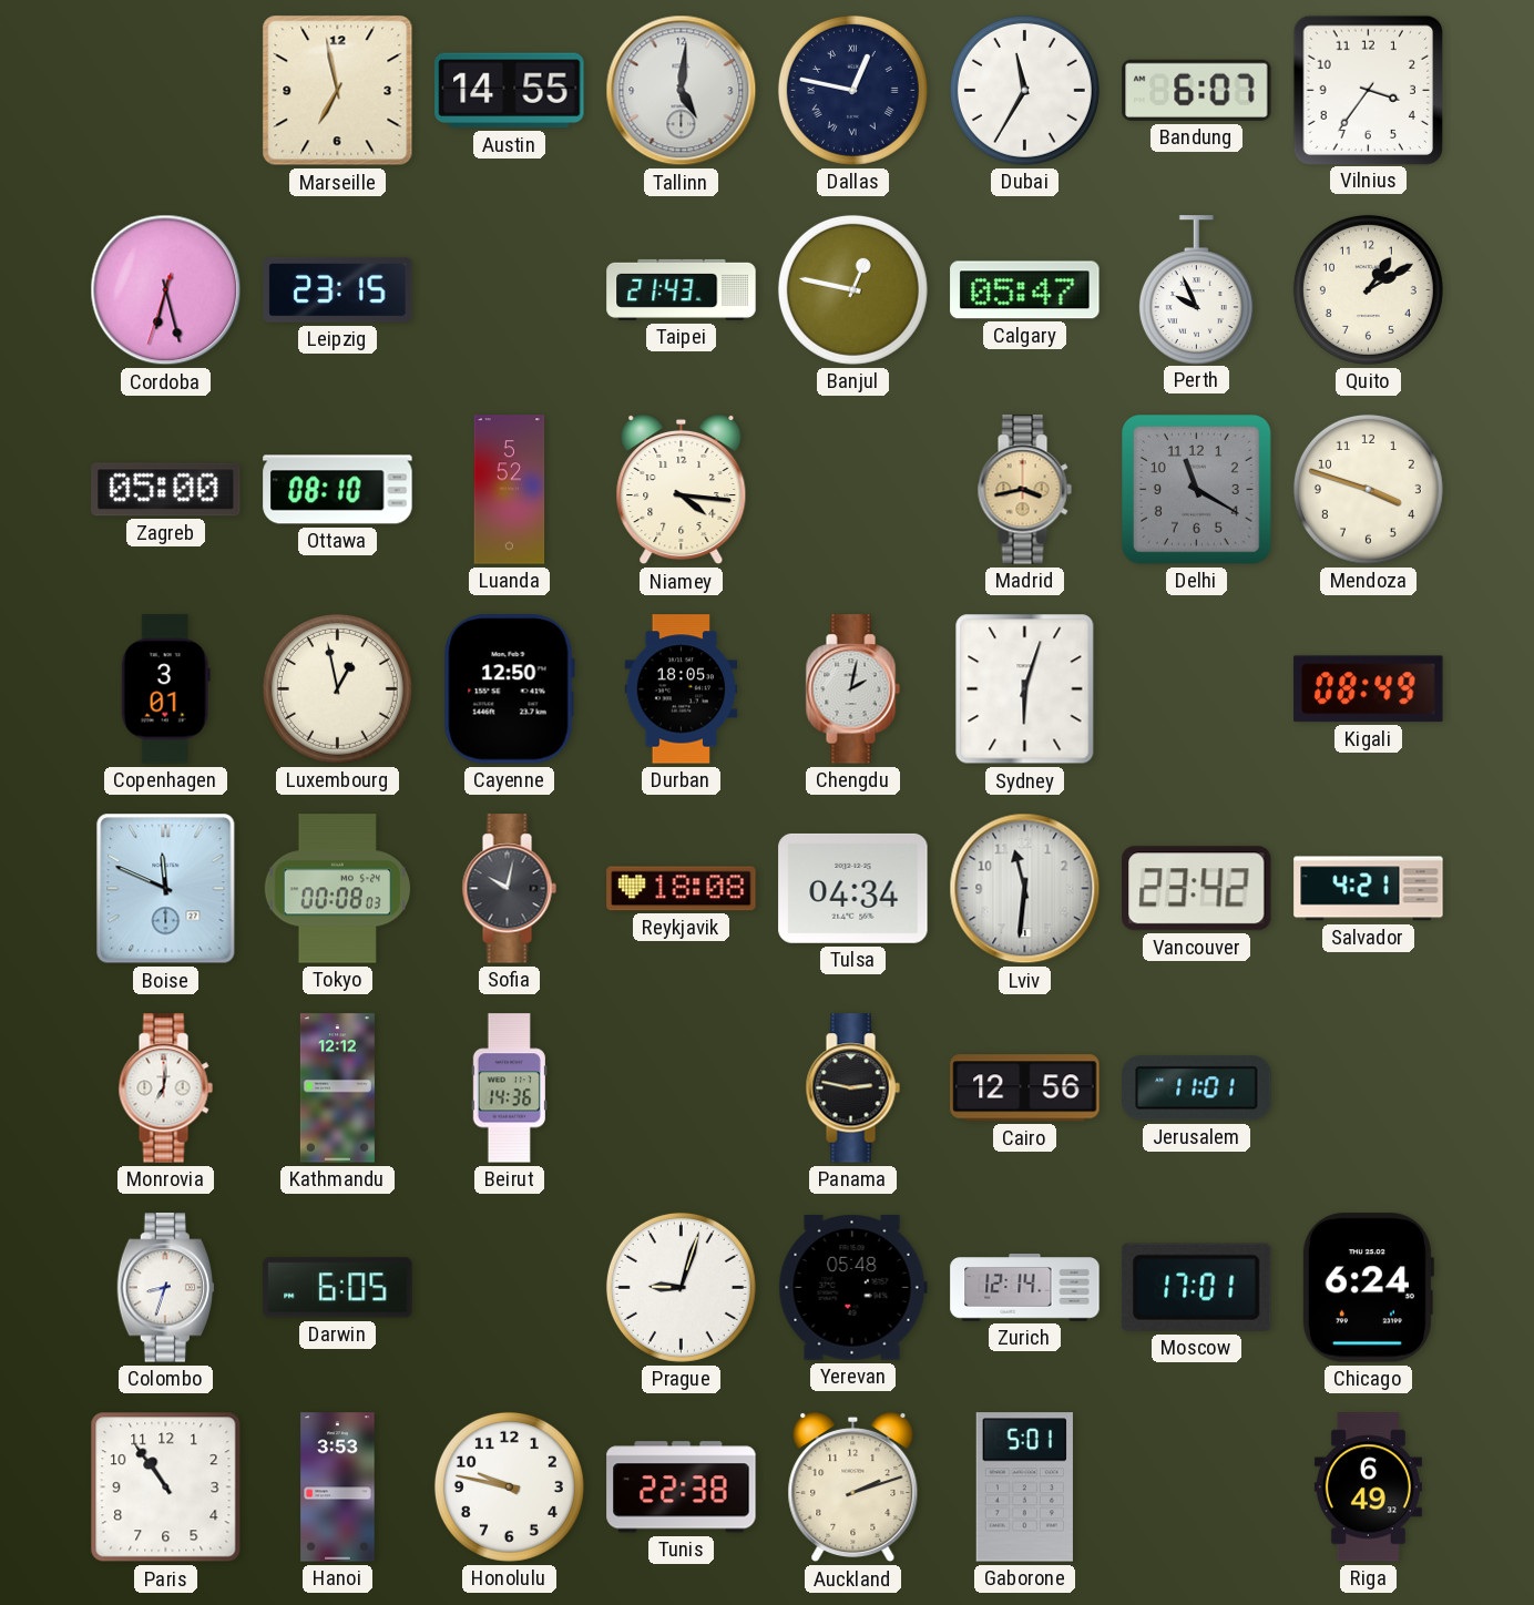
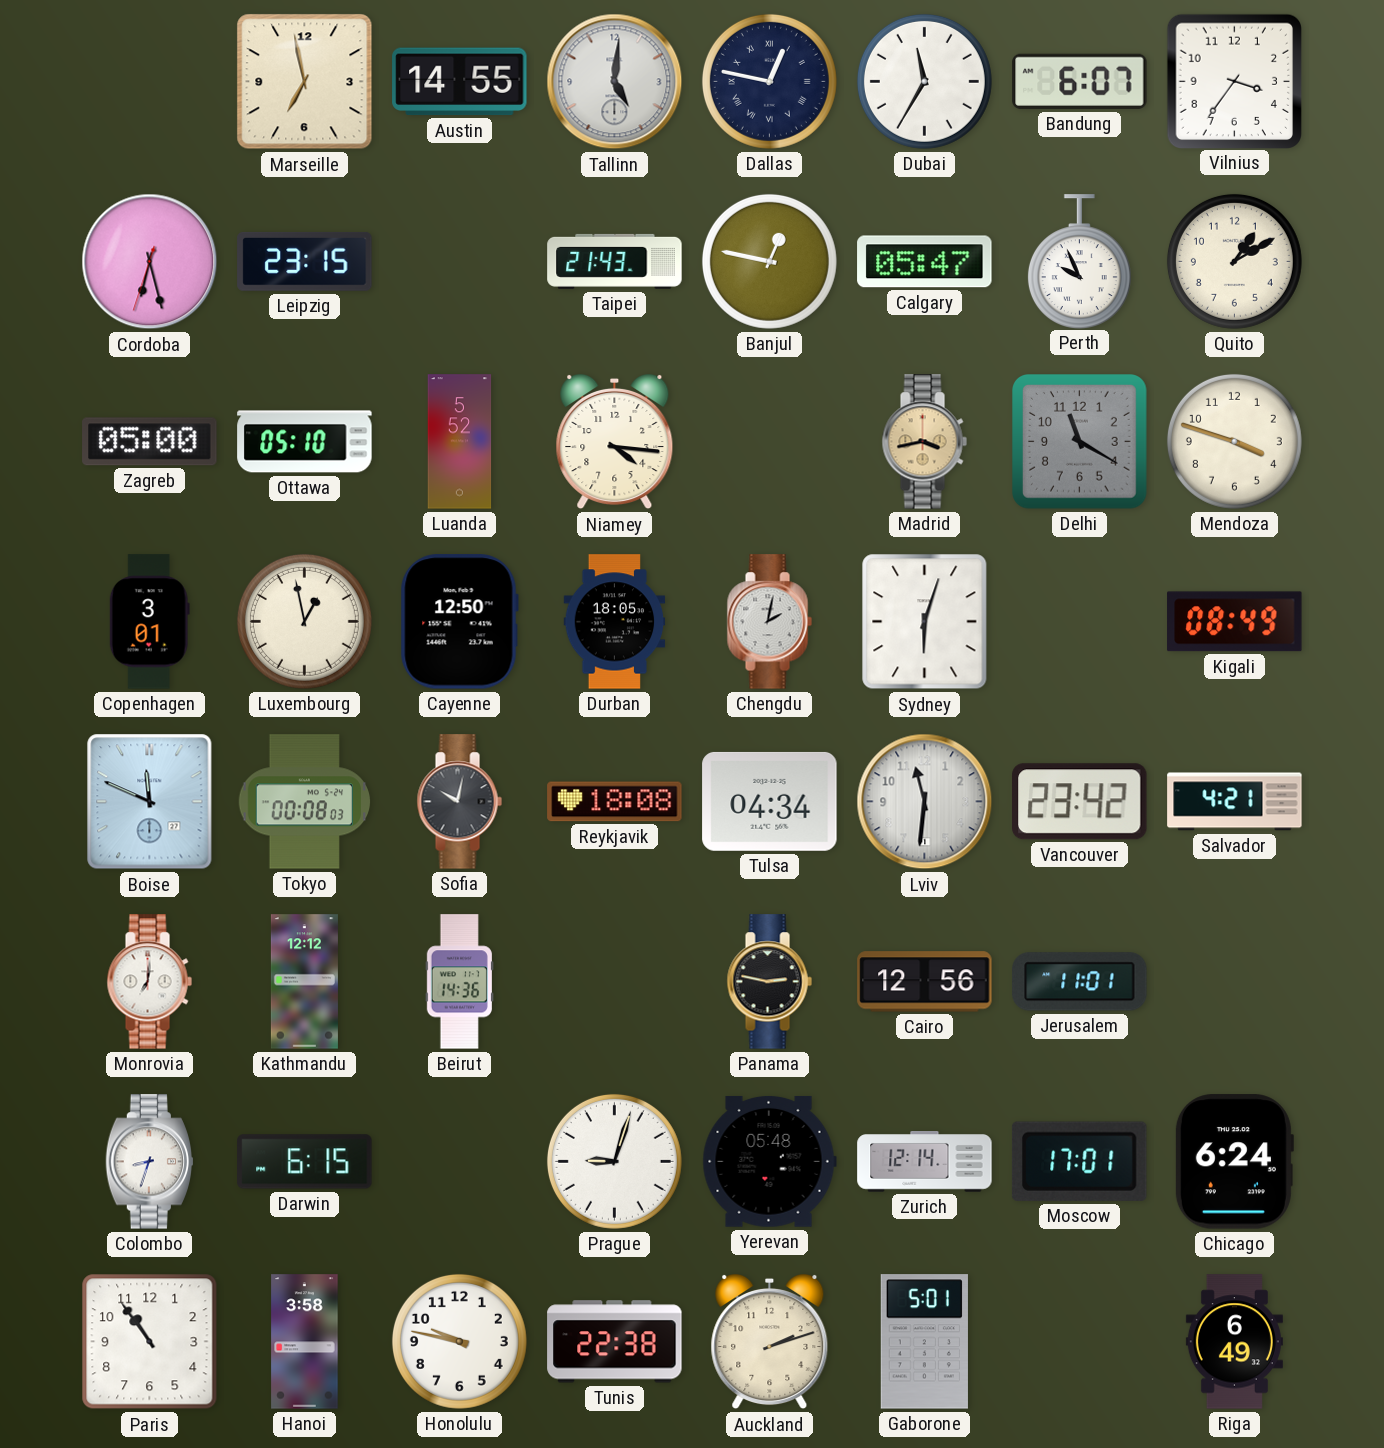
Ottawa: 08:10 -> 05:10 (305, 442)
Darwin: 6:05 -> 6:15 (305, 1162)
Hanoi: 3:53 -> 3:58 (305, 1342)
